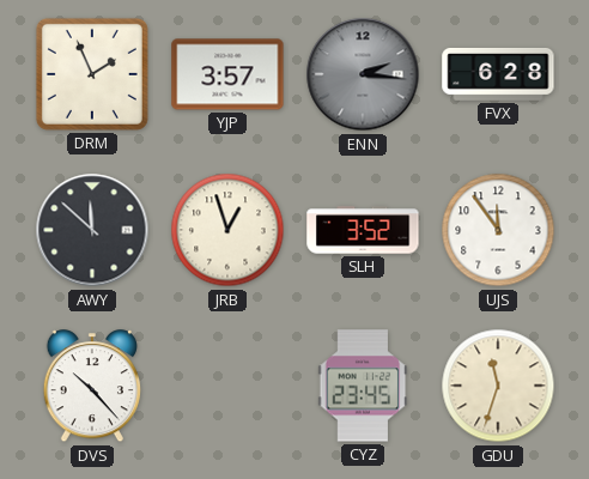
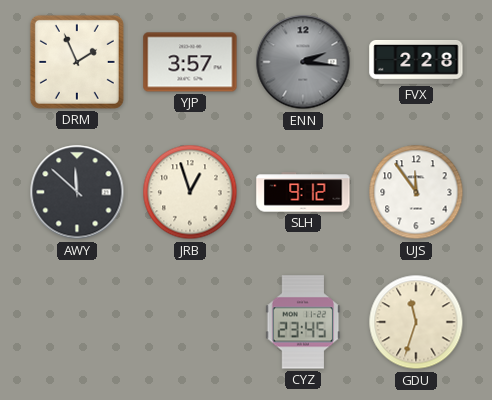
FVX: 6:28 -> 2:28 (416, 62)
SLH: 3:52 -> 9:12 (303, 192)
DVS: 10:23 -> none (91, 387)
